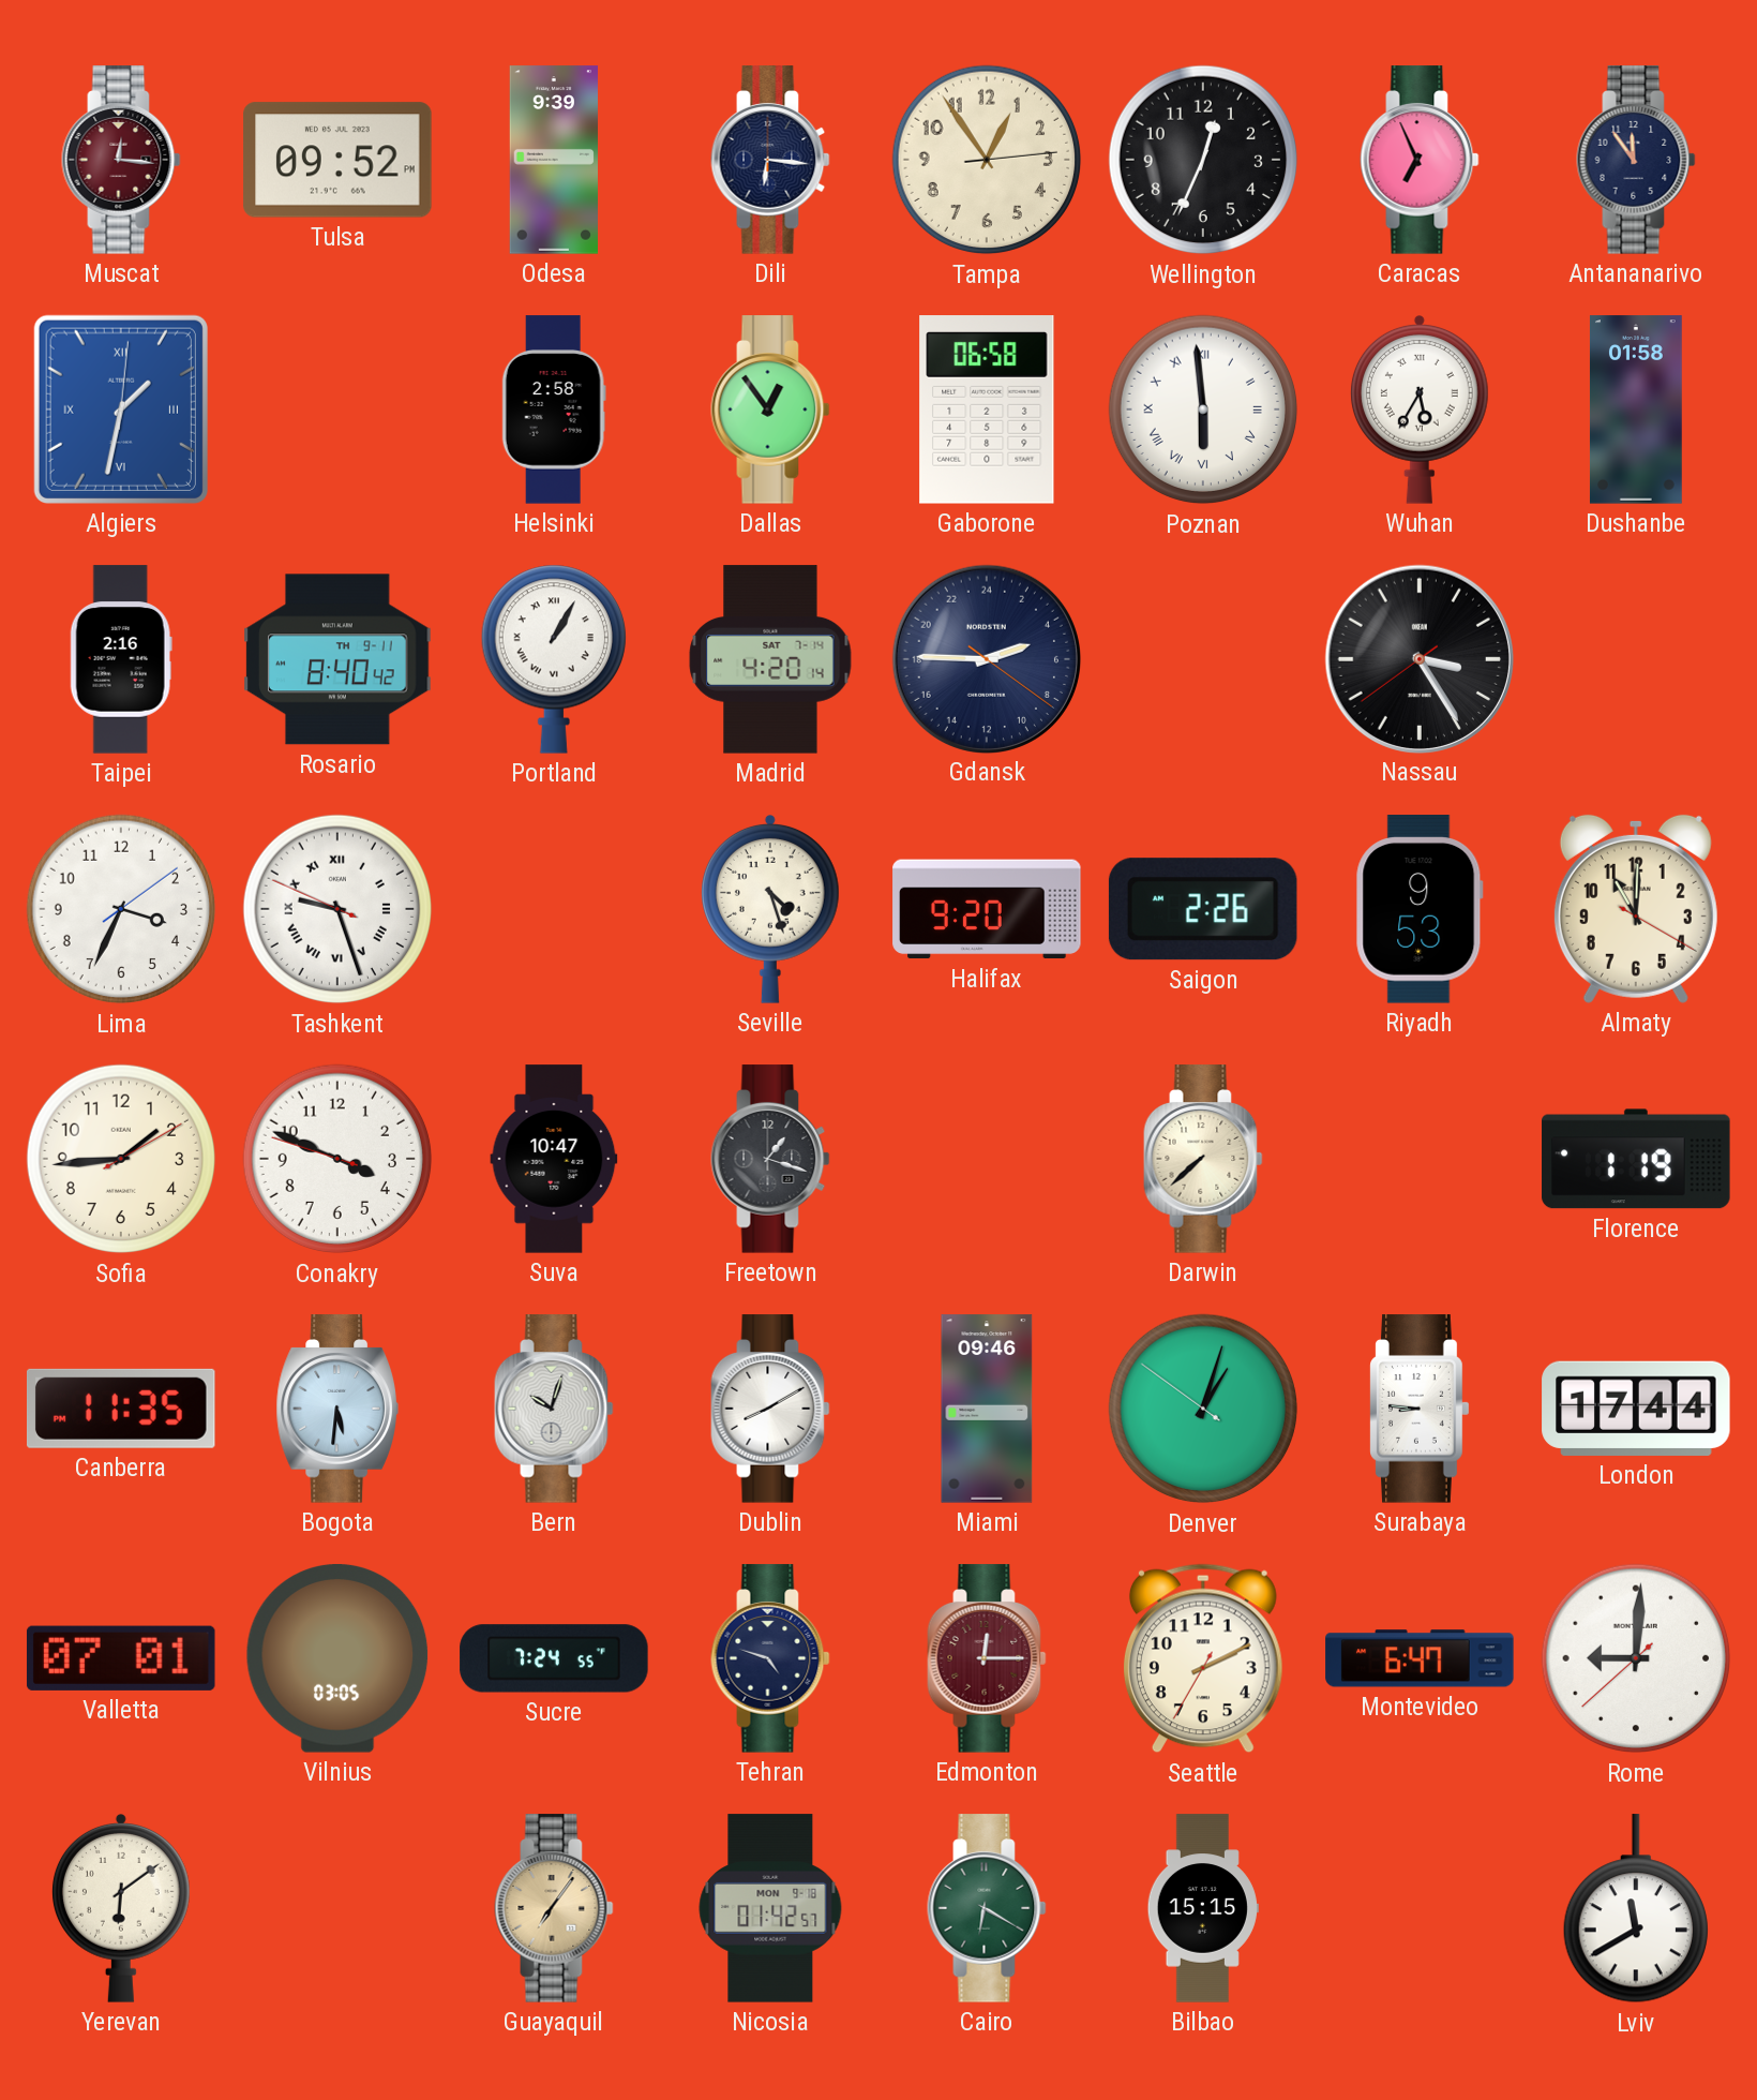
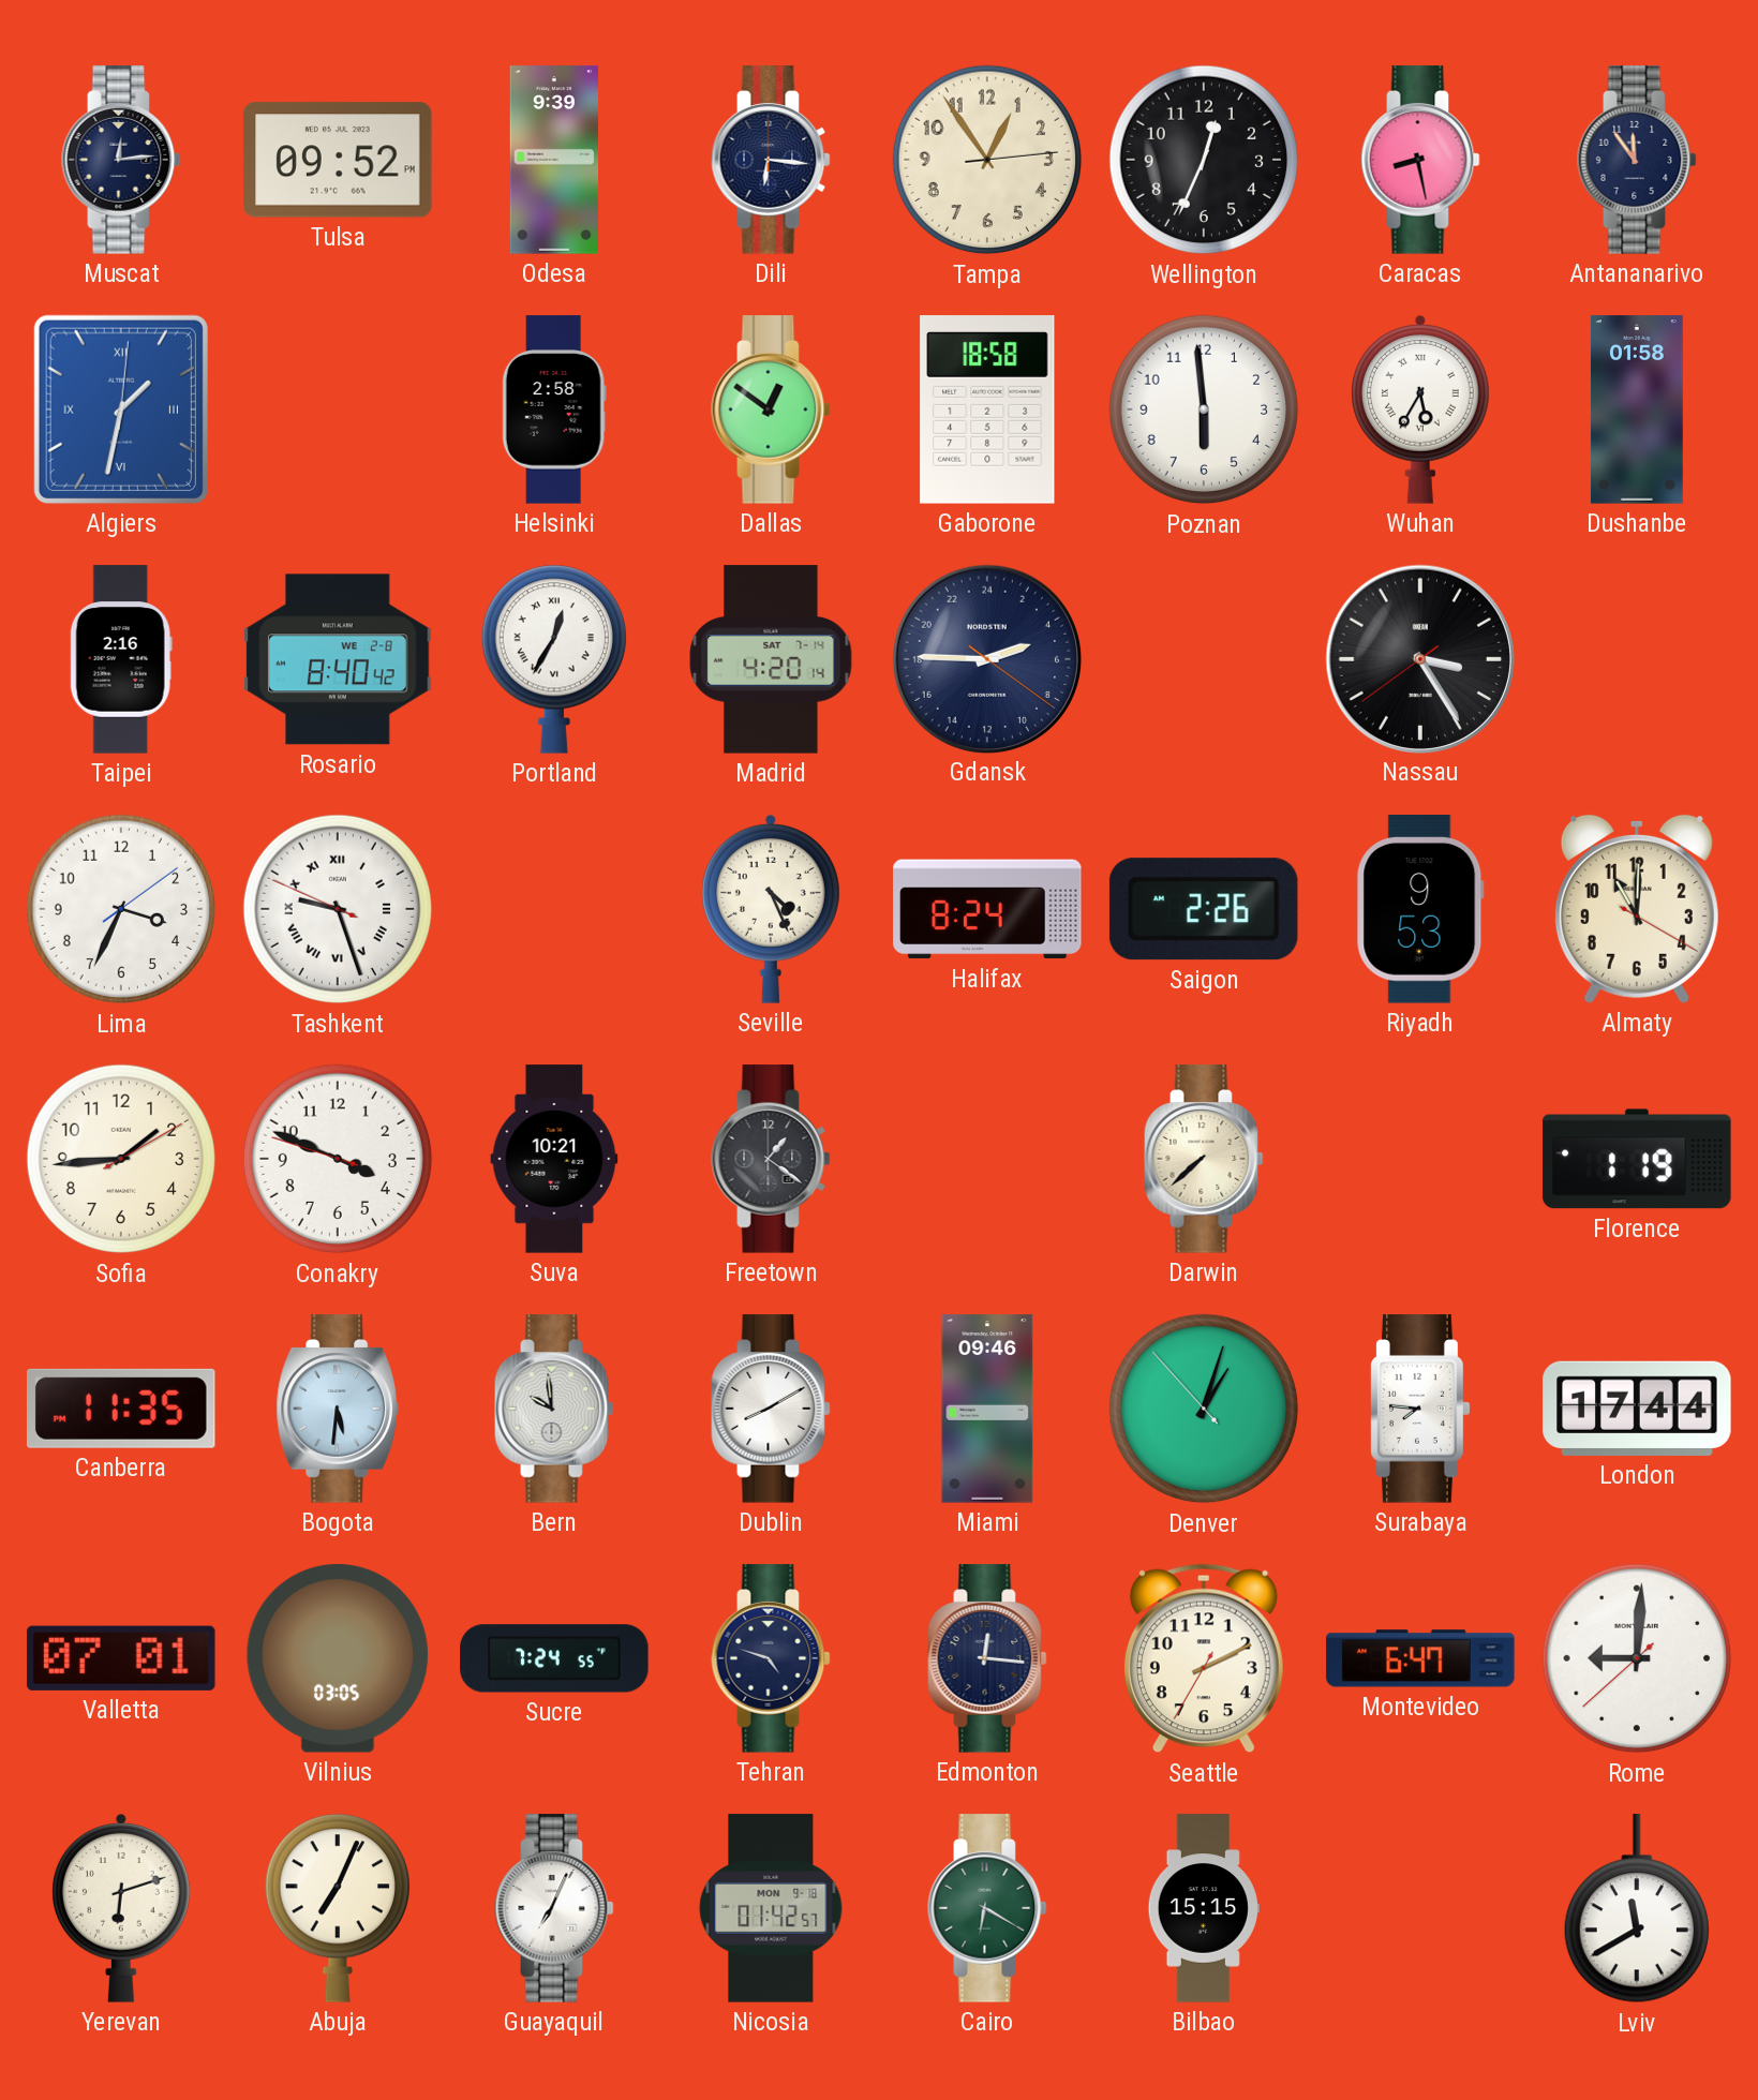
Muscat: 12:16 -> 12:14 (121, 160)
Muscat dial: burgundy -> navy (121, 160)
Caracas: 6:56 -> 8:28 (1420, 160)
Dallas: 12:54 -> 12:51 (771, 409)
Gaborone: 06:58 -> 18:58 (987, 409)
Poznan numerals: Roman -> Arabic (1204, 409)
Rosario date: TH 9-11 -> WE 2-8 (338, 659)
Portland: 1:05 -> 12:35 (554, 659)
Seville: 4:27 -> 4:26 (771, 910)
Halifax: 9:20 -> 8:24 (987, 909)
Suva: 10:47 -> 10:21 (554, 1159)
Freetown: 1:18 -> 1:21 (771, 1159)
Bern: 10:03 -> 9:59 (554, 1409)
Denver: 1:02:51 -> 1:02:53 (1204, 1409)
Surabaya: 8:46 -> 7:46 (1420, 1409)
Edmonton: 12:15 -> 12:16 (987, 1658)
Edmonton dial: burgundy -> navy (987, 1658)
Yerevan: 6:09 -> 6:12 (121, 1909)
Abuja: none -> 7:04 (338, 1908)
Guayaquil: 7:06 -> 7:04 (554, 1908)
Guayaquil dial: champagne -> white (554, 1908)
